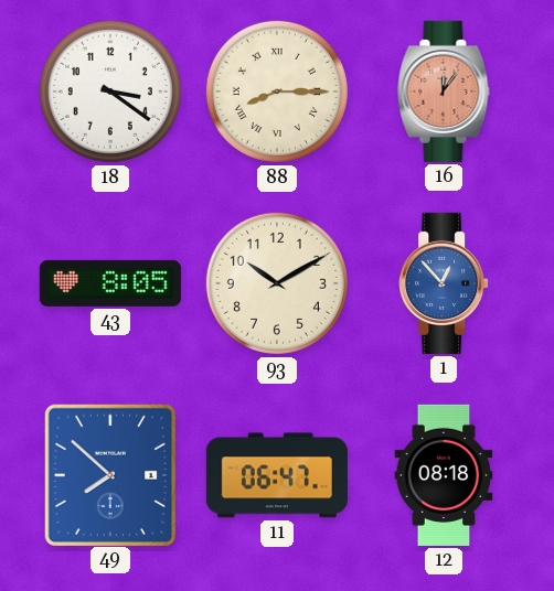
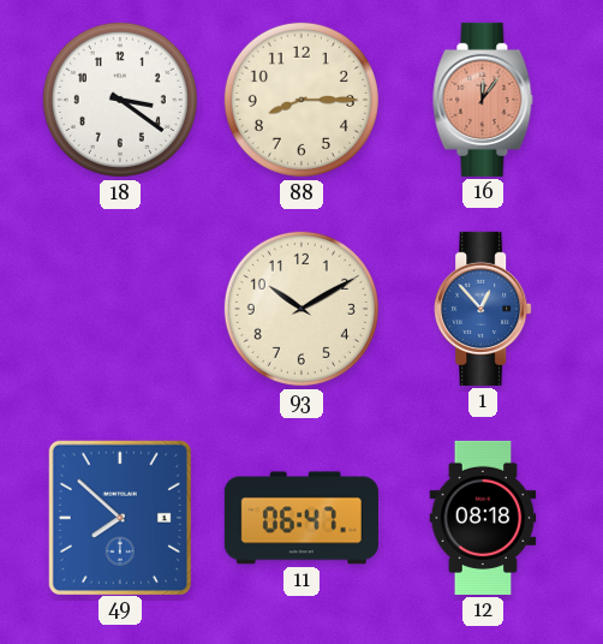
88 numerals: Roman -> Arabic (301, 100)
43: 8:05 -> none (110, 283)
